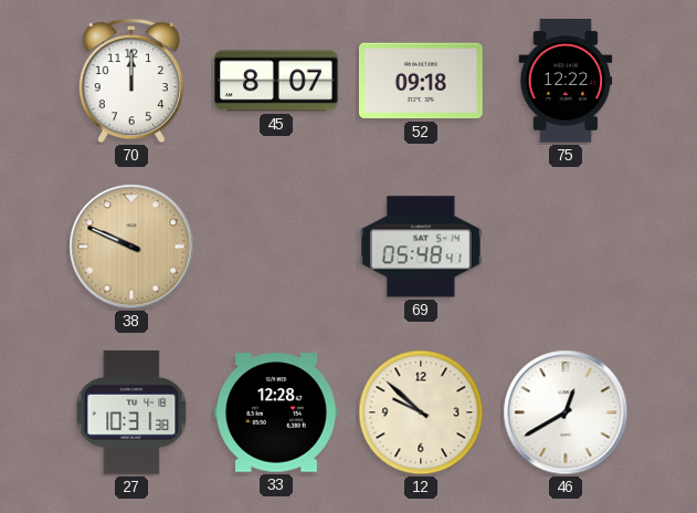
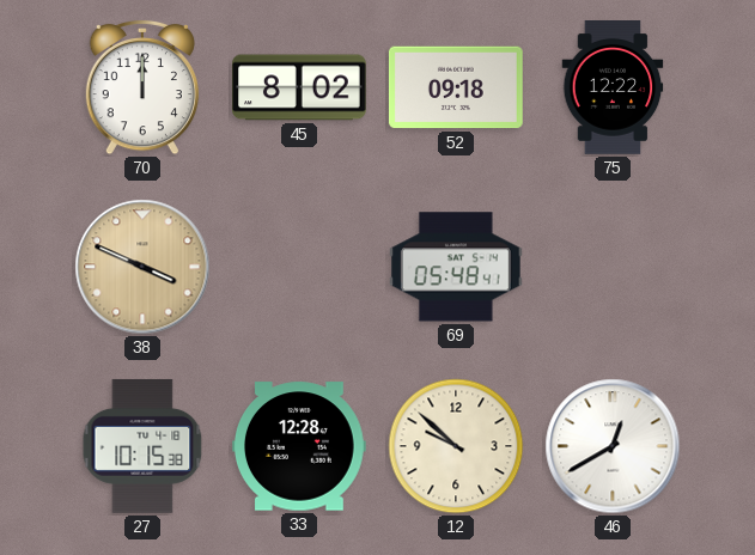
45: 8:07 -> 8:02 (300, 87)
38: 9:49 -> 3:49 (142, 267)
27: 10:31 -> 10:15 (142, 446)
